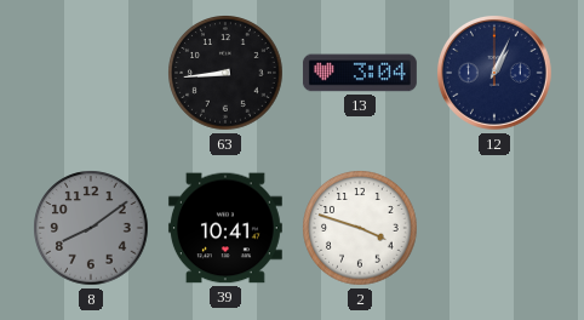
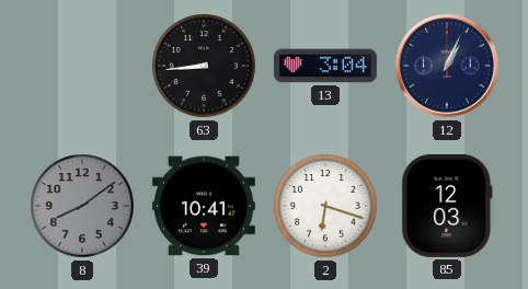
2: 3:48 -> 6:18 (325, 206)
85: none -> 12:03 (447, 206)
